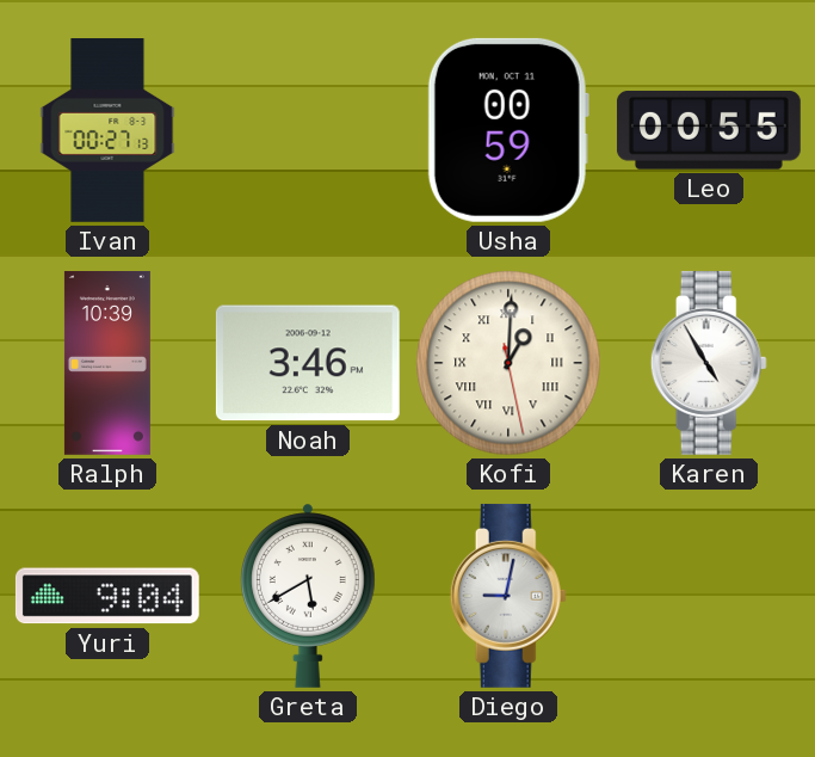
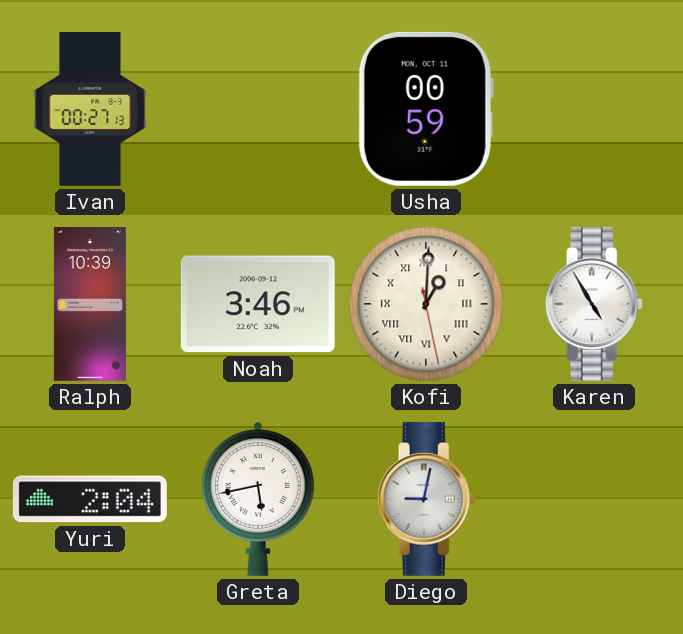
Leo: 00:55 -> none (709, 131)
Yuri: 9:04 -> 2:04 (90, 499)
Greta: 5:40 -> 5:43 (259, 499)
